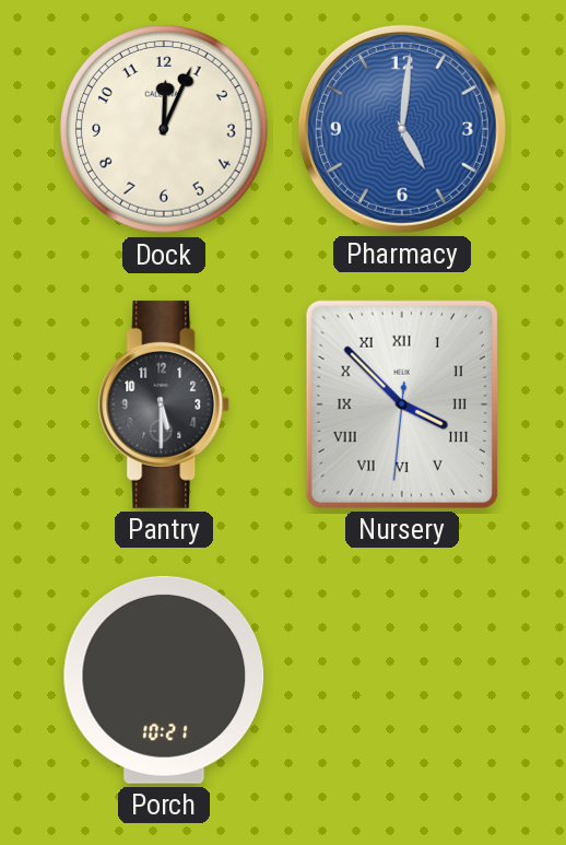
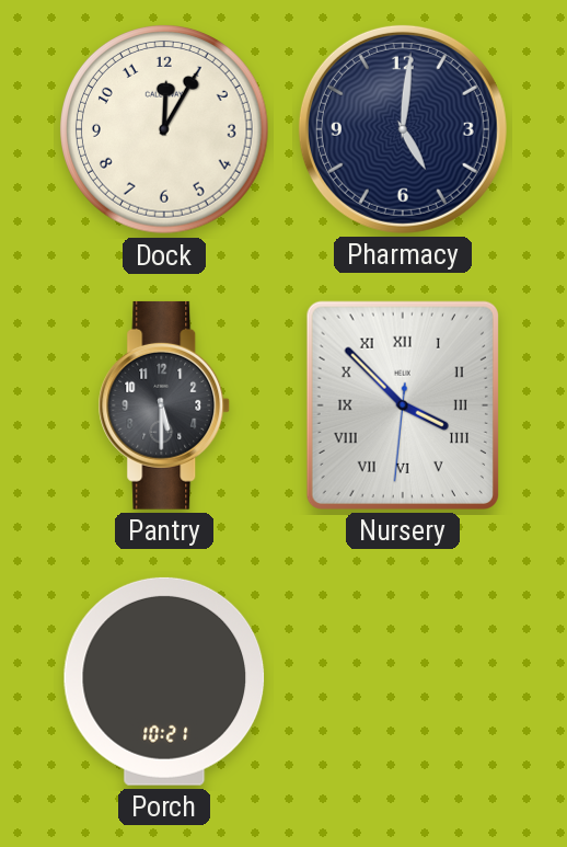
Dock: 12:04 -> 12:05 (164, 129)
Pharmacy dial: blue -> navy (403, 129)
